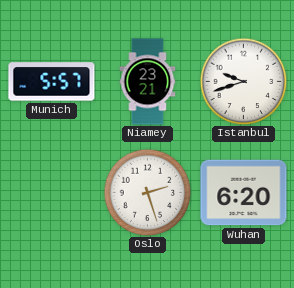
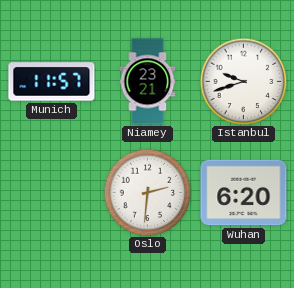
Munich: 5:57 -> 11:57 (52, 82)
Oslo: 2:27 -> 2:31 (147, 192)
